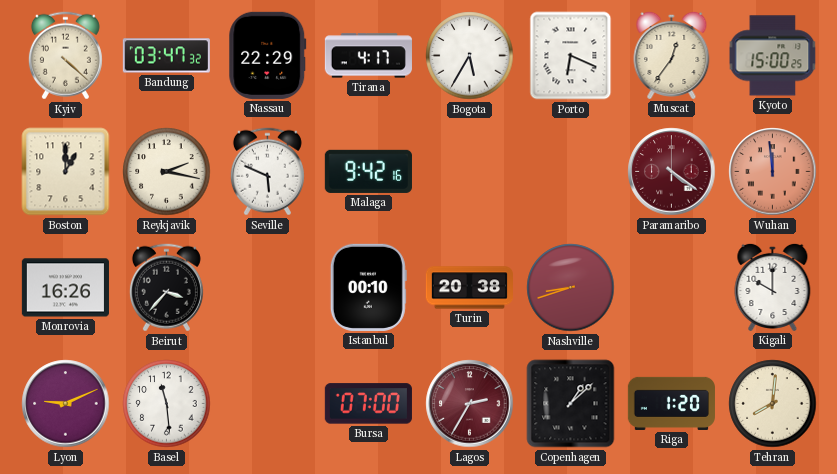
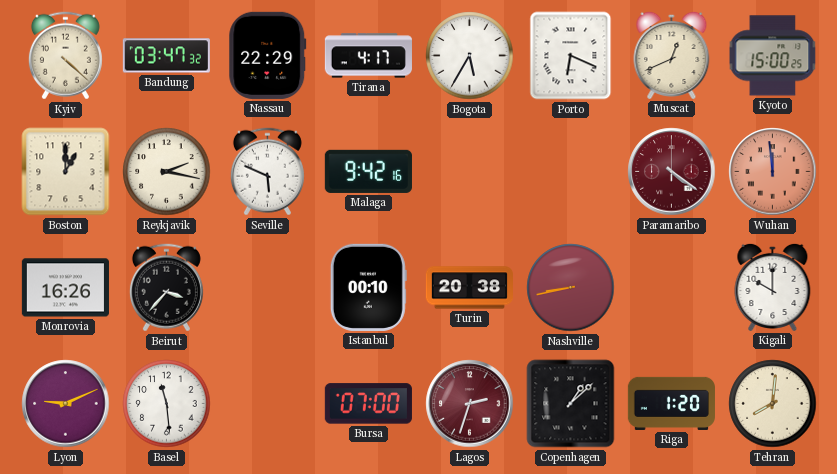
Muscat: 12:36 -> 12:41 (672, 55)
Nashville: 8:42 -> 8:43 (571, 288)
Lagos: 2:35 -> 2:33 (470, 404)
